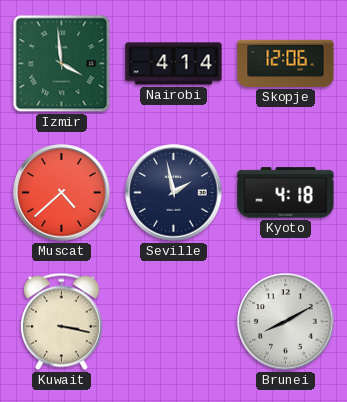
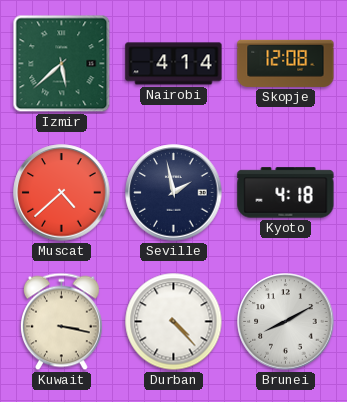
Izmir: 3:59 -> 5:38 (62, 64)
Skopje: 12:06 -> 12:08 (286, 63)
Durban: none -> 4:23 (174, 322)
